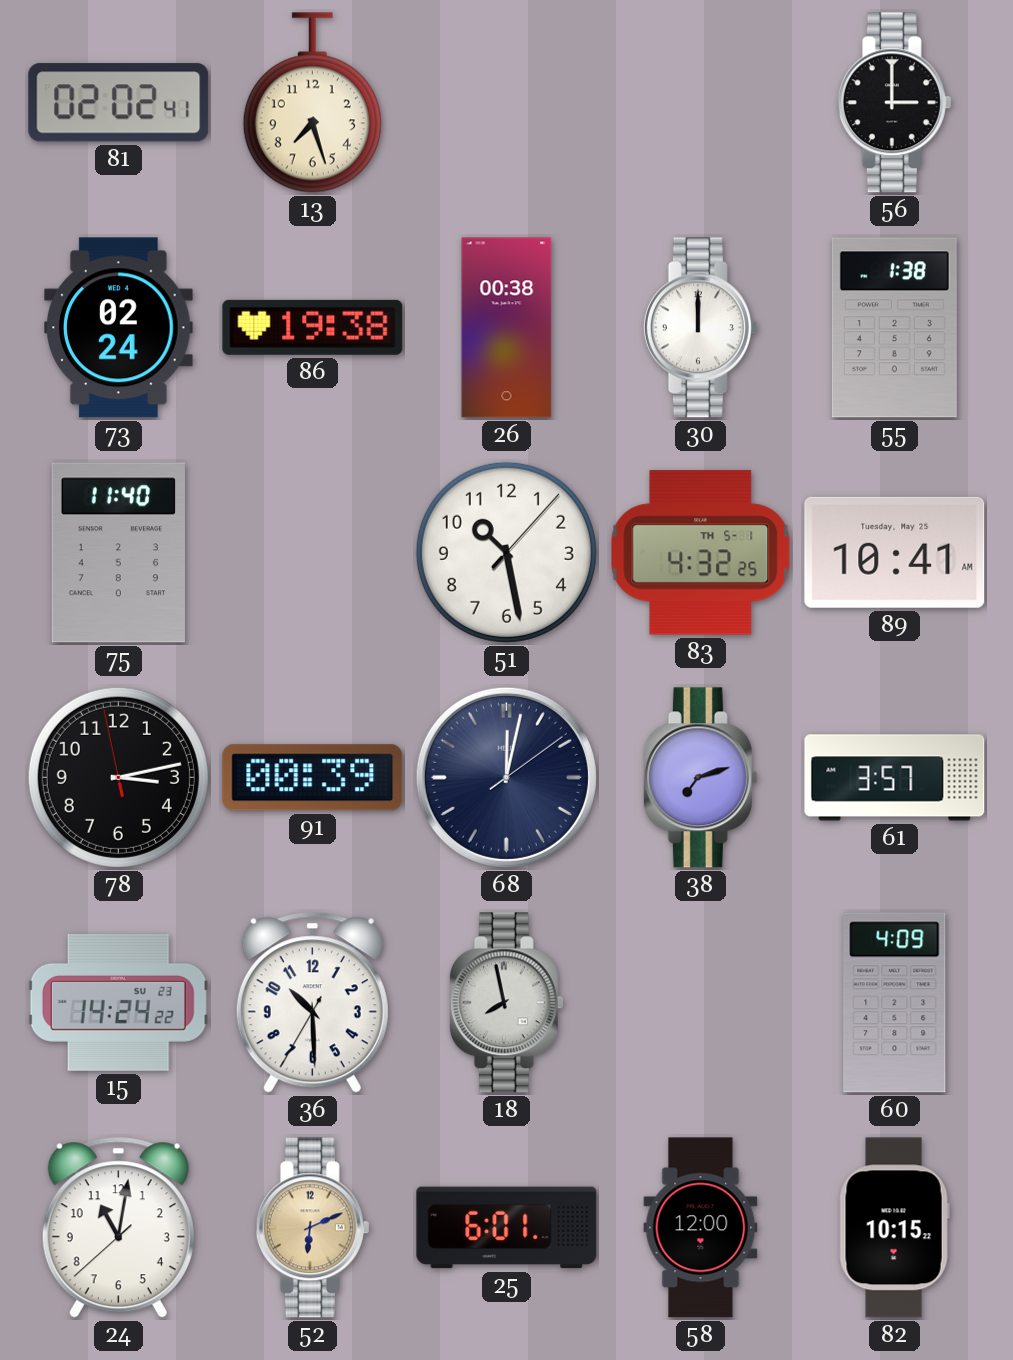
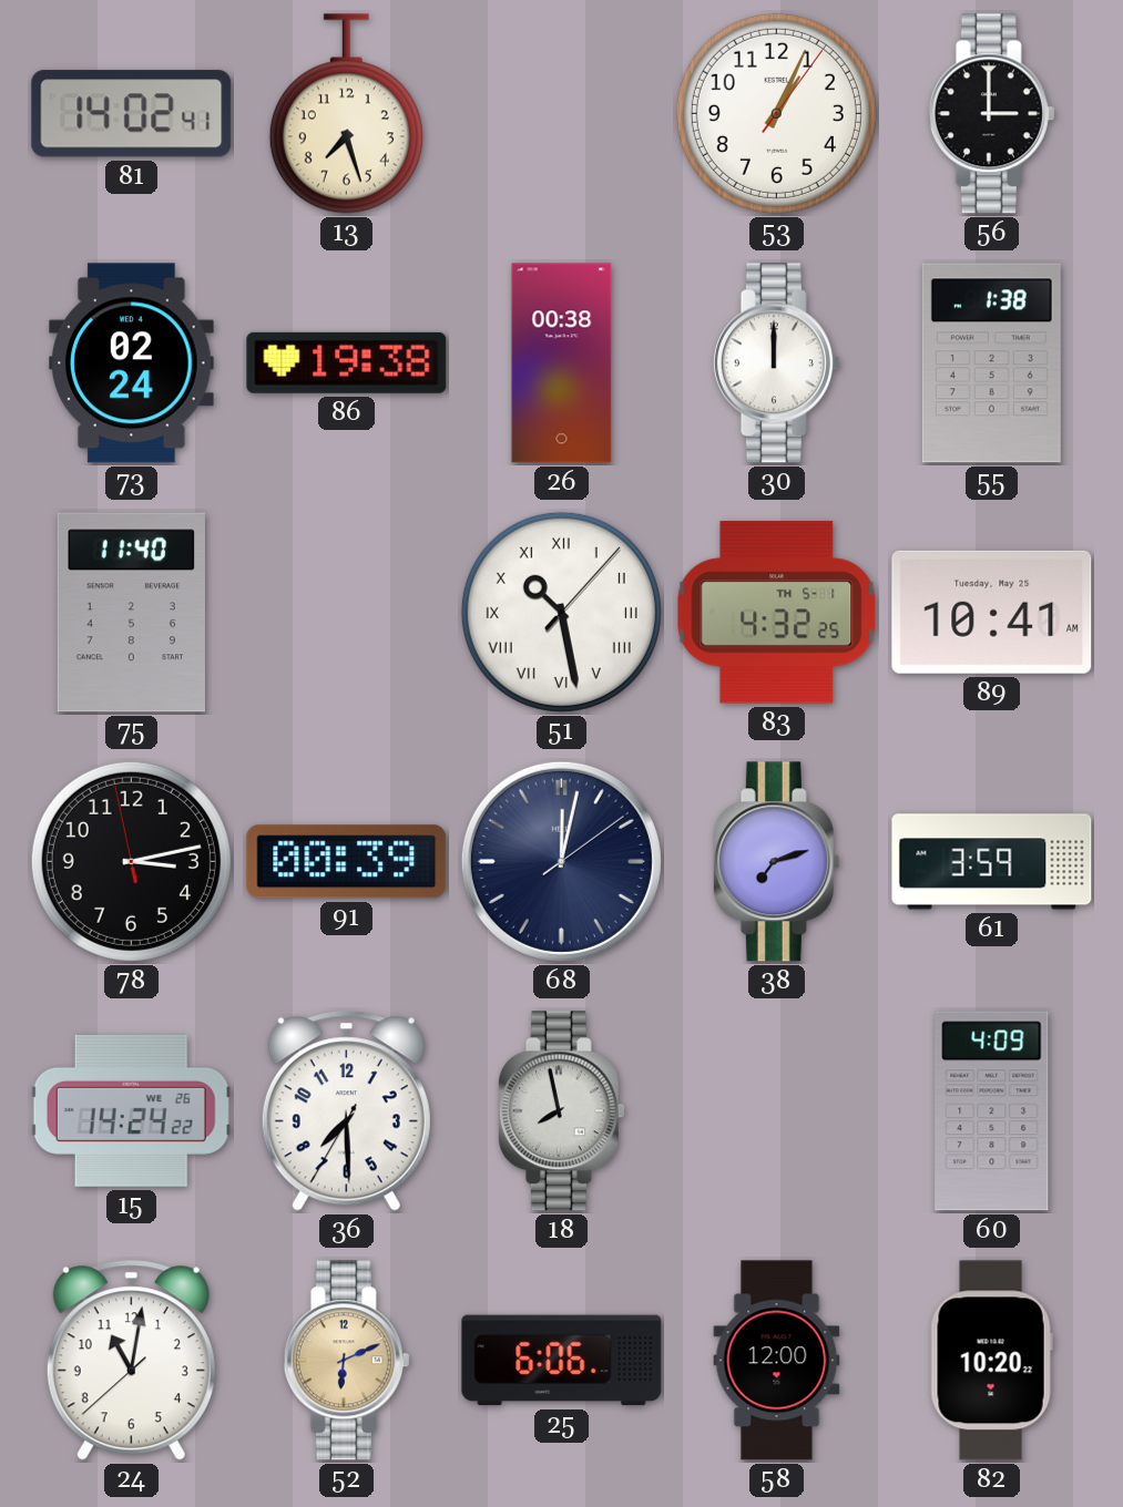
81: 02:02 -> 14:02 (132, 114)
53: none -> 1:04 (776, 113)
51 numerals: Arabic -> Roman (561, 612)
61: 3:57 -> 3:59 (992, 862)
15 date: SU 23 -> WE 26 (131, 1110)
36: 10:29 -> 7:29 (346, 1111)
25: 6:01 -> 6:06 (562, 1361)
82: 10:15 -> 10:20 (991, 1361)
